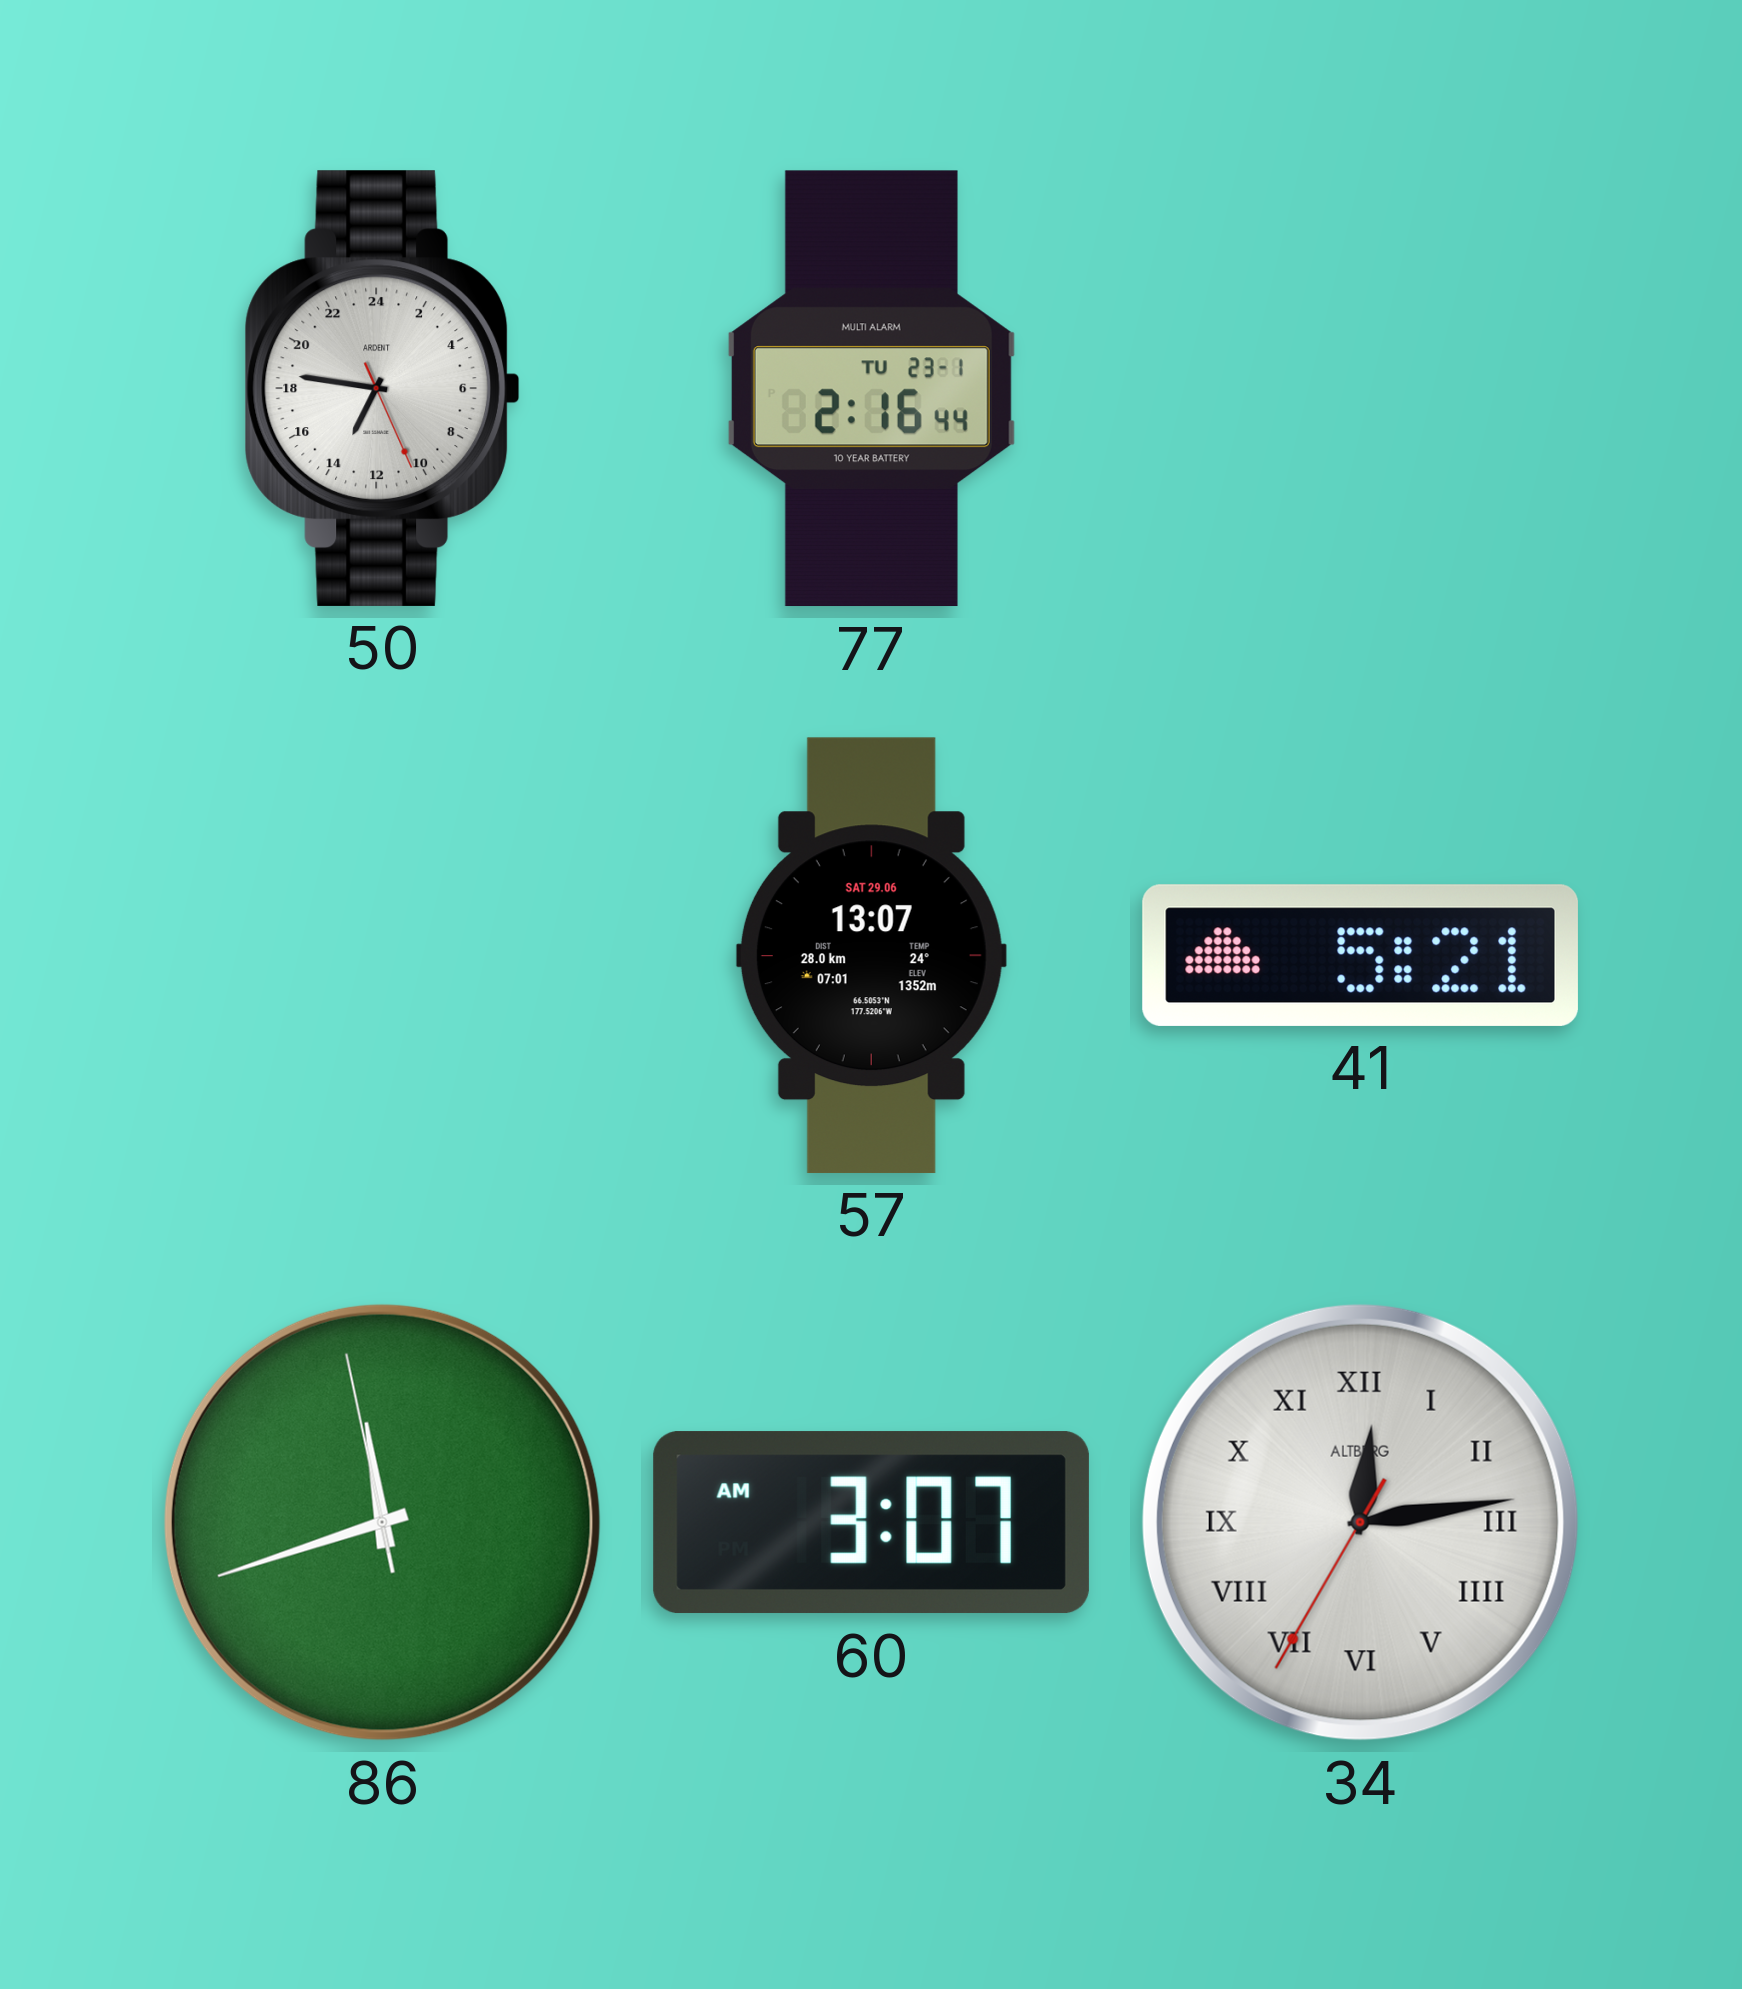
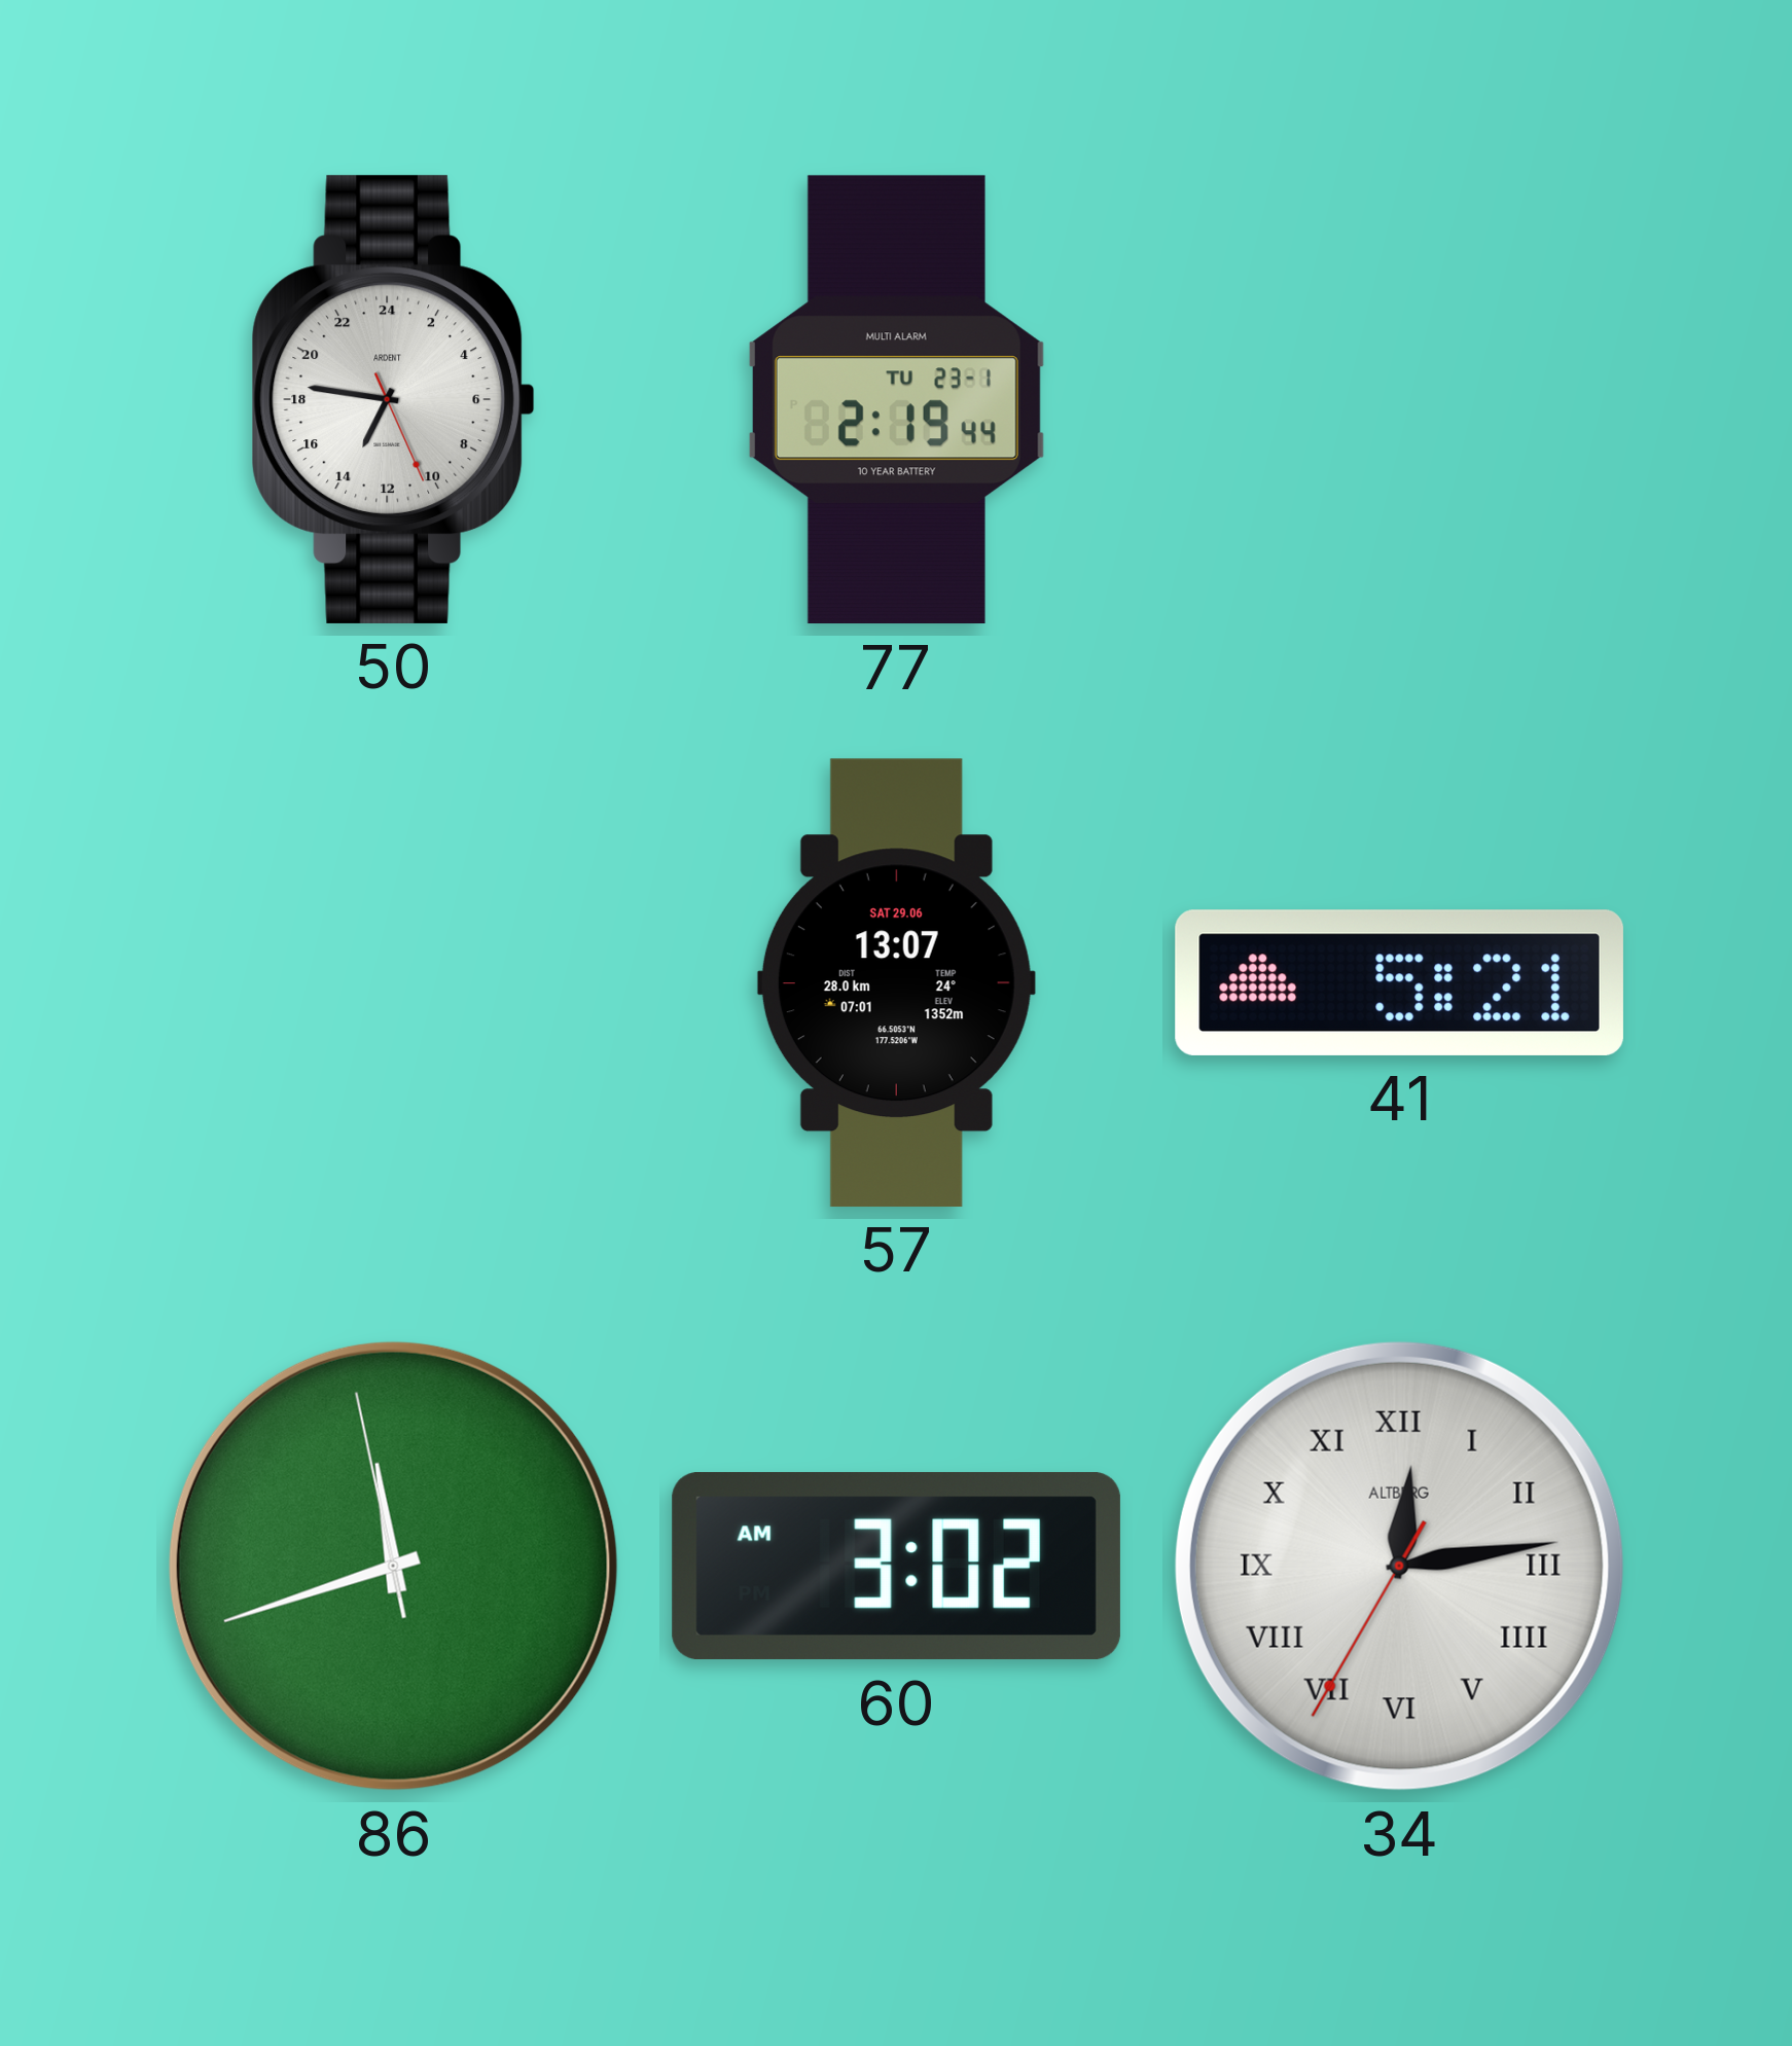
77: 2:16 -> 2:19 (896, 400)
60: 3:07 -> 3:02 (896, 1567)
